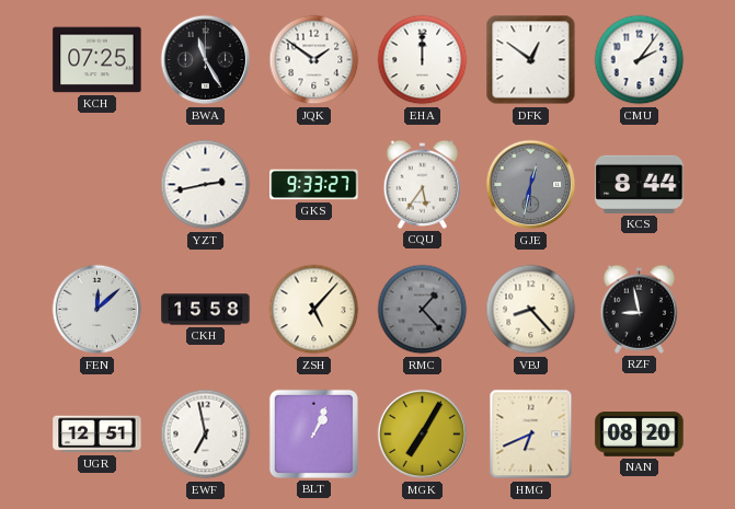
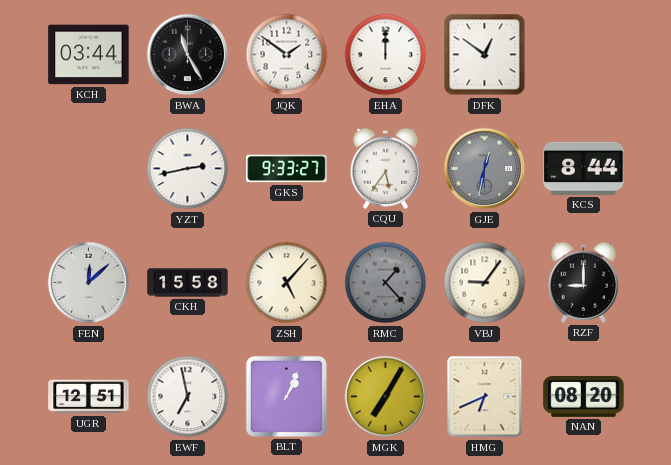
KCH: 07:25 -> 03:44 (89, 55)
CMU: 2:06 -> none (640, 60)
VBJ: 8:23 -> 9:06 (485, 283)
RZF: 8:58 -> 9:00 (584, 282)
